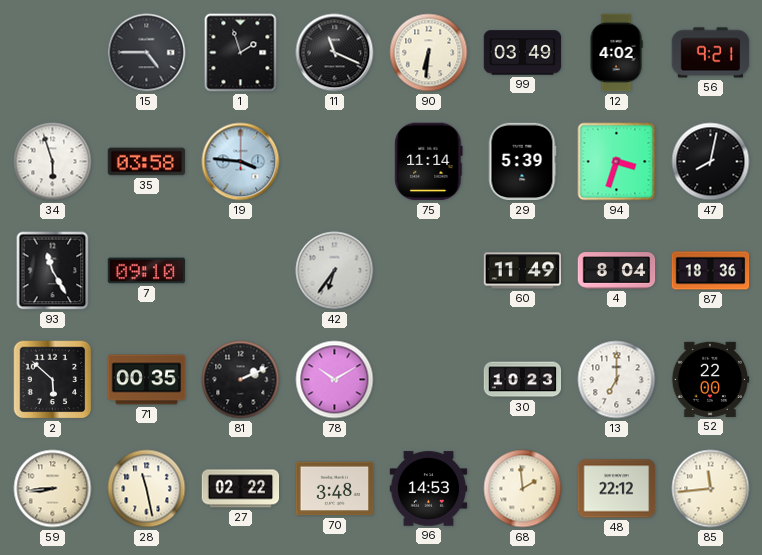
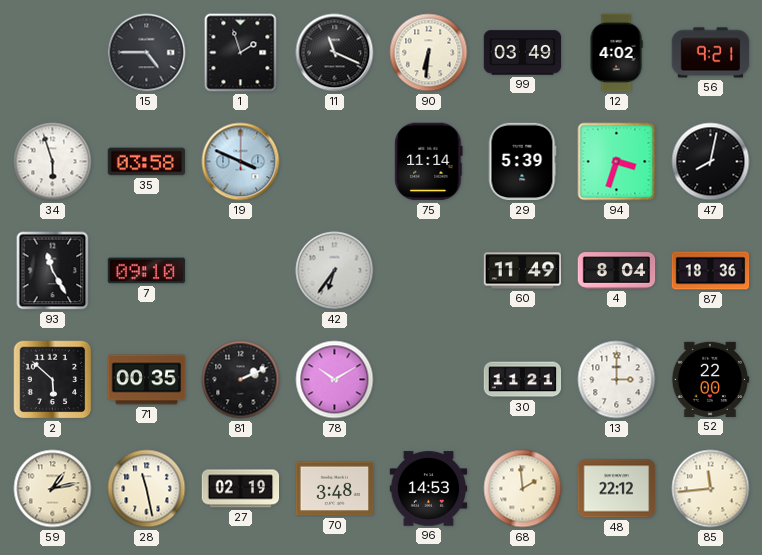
19: 3:46 -> 3:49 (241, 162)
30: 10:23 -> 11:21 (523, 380)
13: 7:00 -> 3:00 (617, 380)
59: 8:44 -> 1:13 (53, 489)
27: 02:22 -> 02:19 (241, 489)
